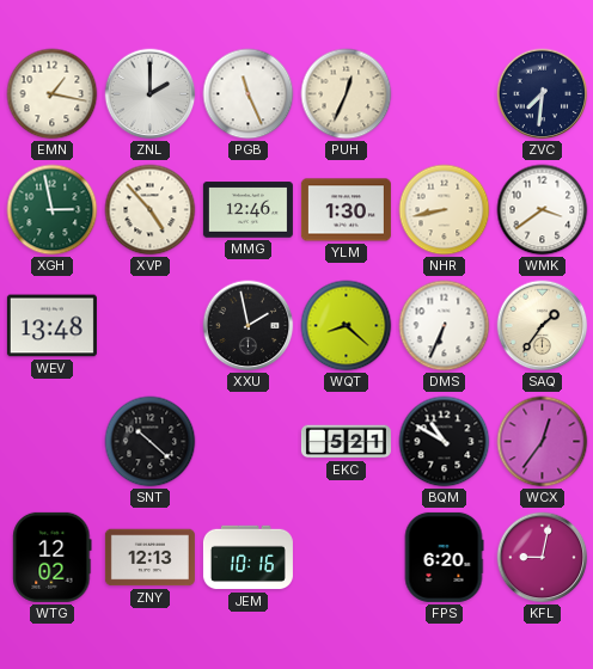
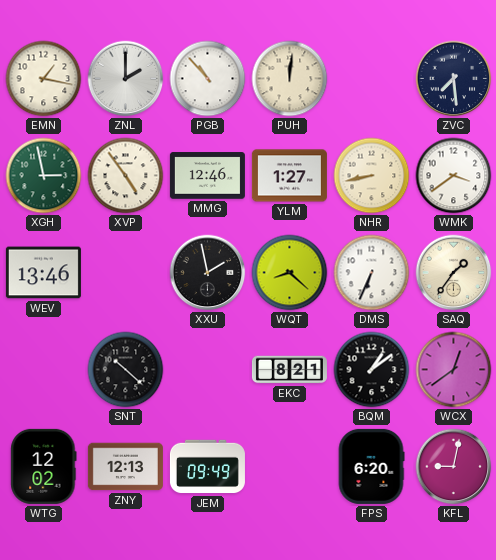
PGB: 11:26 -> 10:53 (208, 79)
PUH: 12:34 -> 12:01 (290, 79)
ZVC: 7:31 -> 7:29 (454, 79)
XVP: 4:53 -> 4:54 (126, 176)
YLM: 1:30 -> 1:27 (289, 176)
WEV: 13:48 -> 13:46 (43, 273)
EKC: 5:21 -> 8:21 (289, 370)
BQM: 10:50 -> 1:09 (372, 370)
WCX: 12:36 -> 12:39 (454, 370)
JEM: 10:16 -> 09:49 (207, 467)
